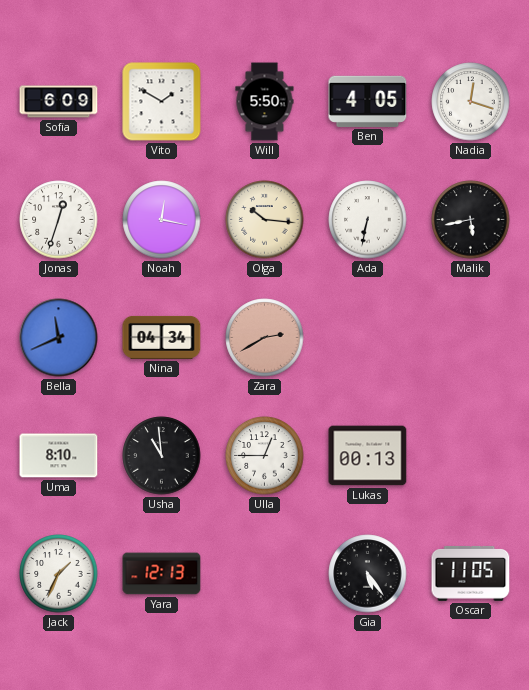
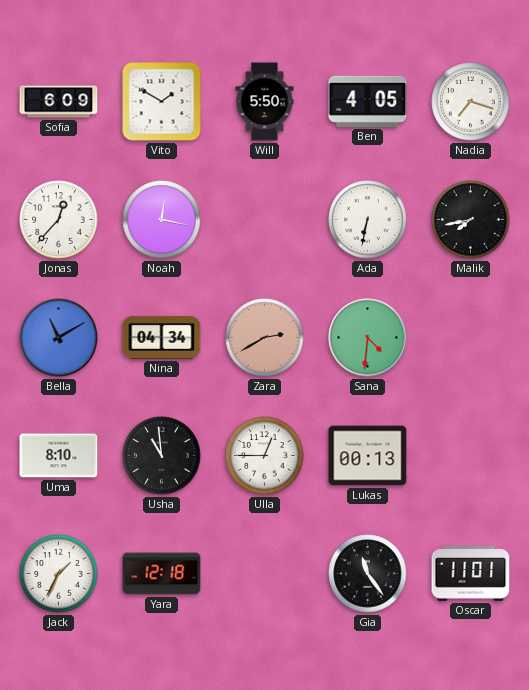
Nadia: 12:18 -> 7:18 (471, 102)
Jonas: 12:33 -> 12:37 (59, 220)
Olga: 10:16 -> none (265, 220)
Malik: 5:43 -> 7:43 (471, 220)
Bella: 11:41 -> 11:10 (59, 338)
Sana: none -> 4:31 (368, 338)
Yara: 12:13 -> 12:18 (162, 574)
Gia: 5:24 -> 11:24 (368, 574)
Oscar: 11:05 -> 11:01 (471, 573)
